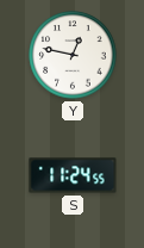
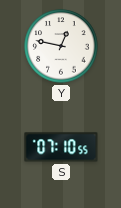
S: 11:24 -> 07:10 (61, 147)
